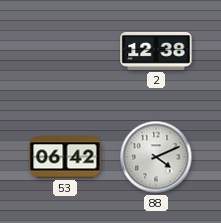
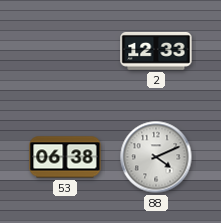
2: 12:38 -> 12:33 (156, 51)
53: 06:42 -> 06:38 (65, 157)
